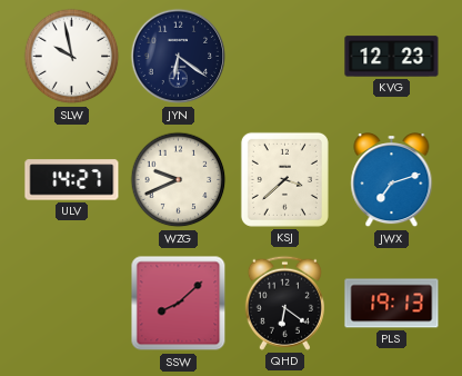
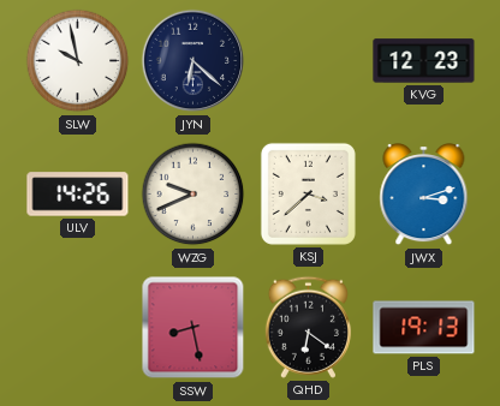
JYN: 6:21 -> 6:22 (194, 61)
ULV: 14:27 -> 14:26 (78, 195)
JWX: 7:12 -> 3:12 (424, 196)
SSW: 8:08 -> 8:28 (194, 328)
